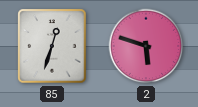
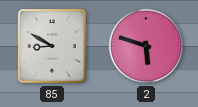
85: 12:33 -> 8:50 (52, 46)
